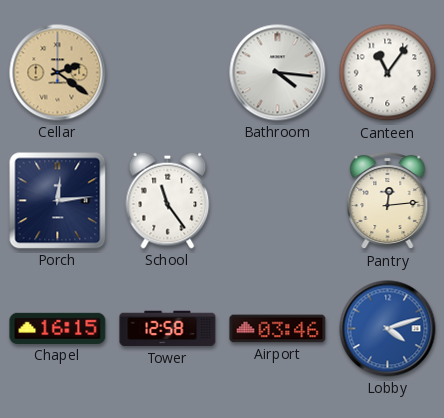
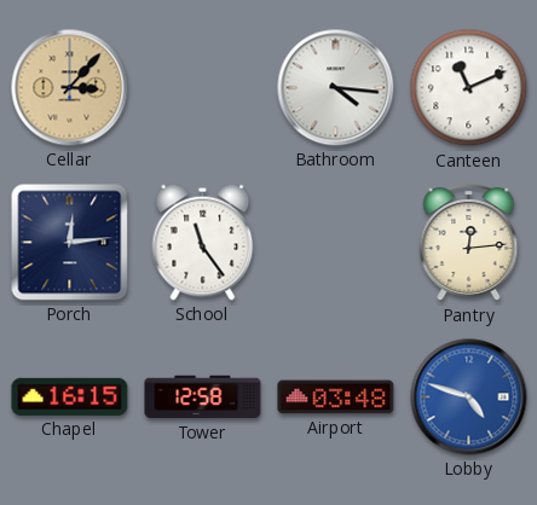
Cellar: 2:21 -> 3:07 (70, 88)
Canteen: 11:06 -> 11:11 (469, 88)
Airport: 03:46 -> 03:48 (336, 397)
Lobby: 4:12 -> 4:48 (469, 397)
